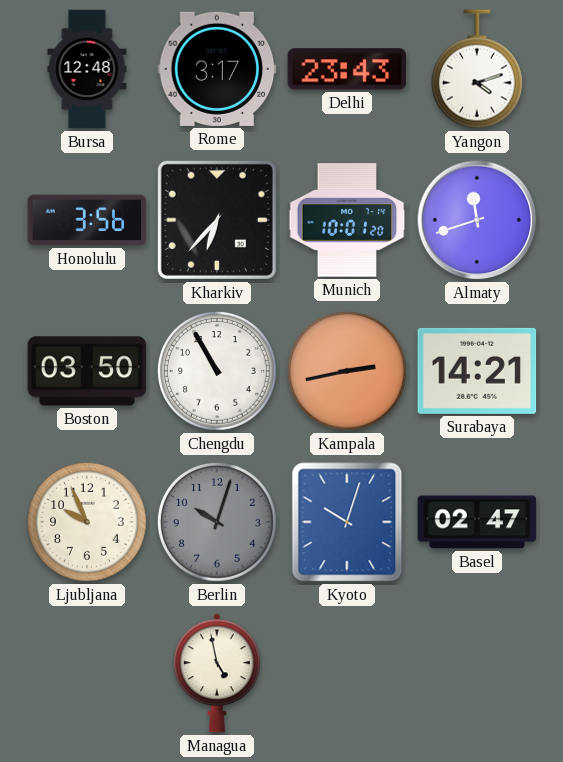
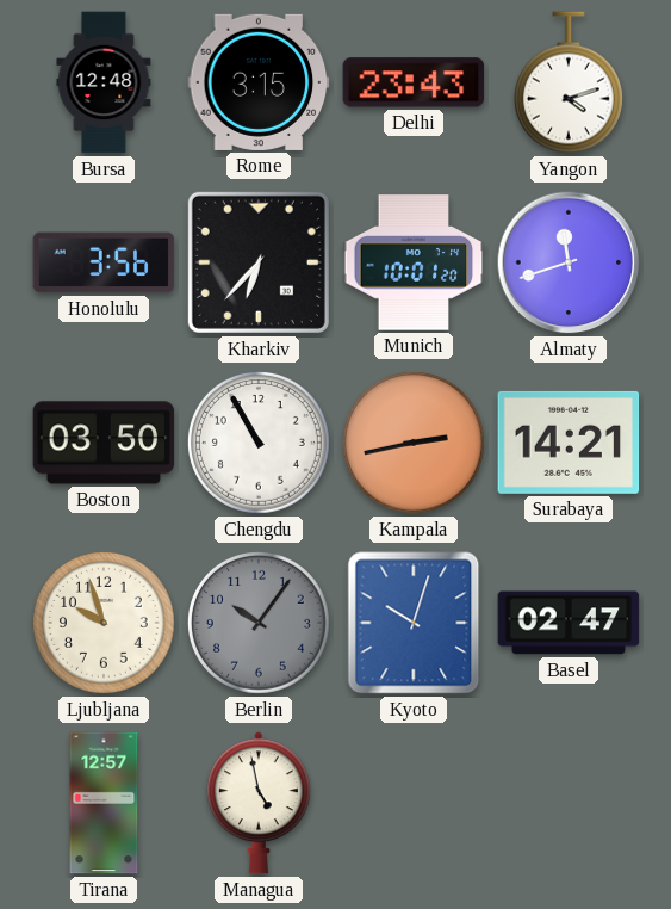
Rome: 3:17 -> 3:15 (259, 82)
Ljubljana: 9:56 -> 9:57 (104, 623)
Berlin: 10:03 -> 10:06 (259, 623)
Tirana: none -> 12:57 (104, 803)
